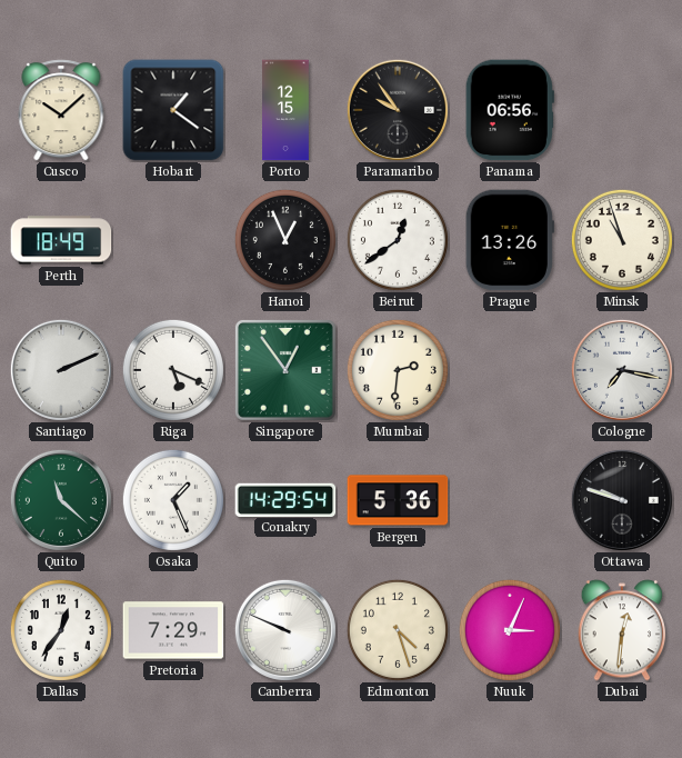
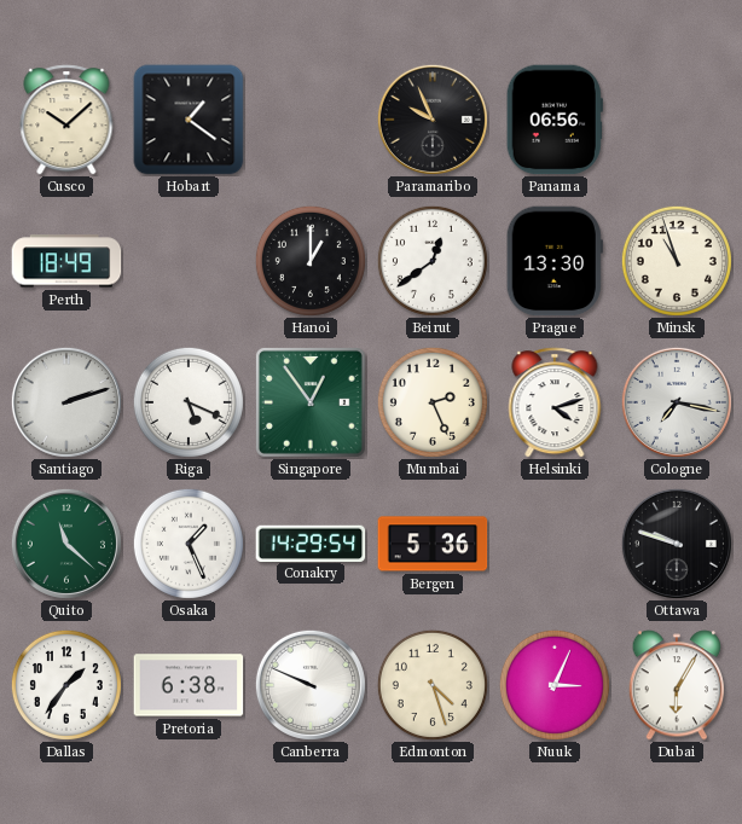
Porto: 12:15 -> none (285, 110)
Paramaribo: 9:54 -> 9:56 (433, 120)
Hanoi: 12:56 -> 1:00 (311, 261)
Prague: 13:26 -> 13:30 (555, 261)
Santiago: 2:11 -> 2:12 (66, 402)
Mumbai: 2:31 -> 2:26 (433, 402)
Helsinki: none -> 4:12 (555, 402)
Dallas: 12:36 -> 1:36 (66, 685)
Pretoria: 7:29 -> 6:38 (189, 685)
Dubai: 12:31 -> 6:05 (677, 685)
